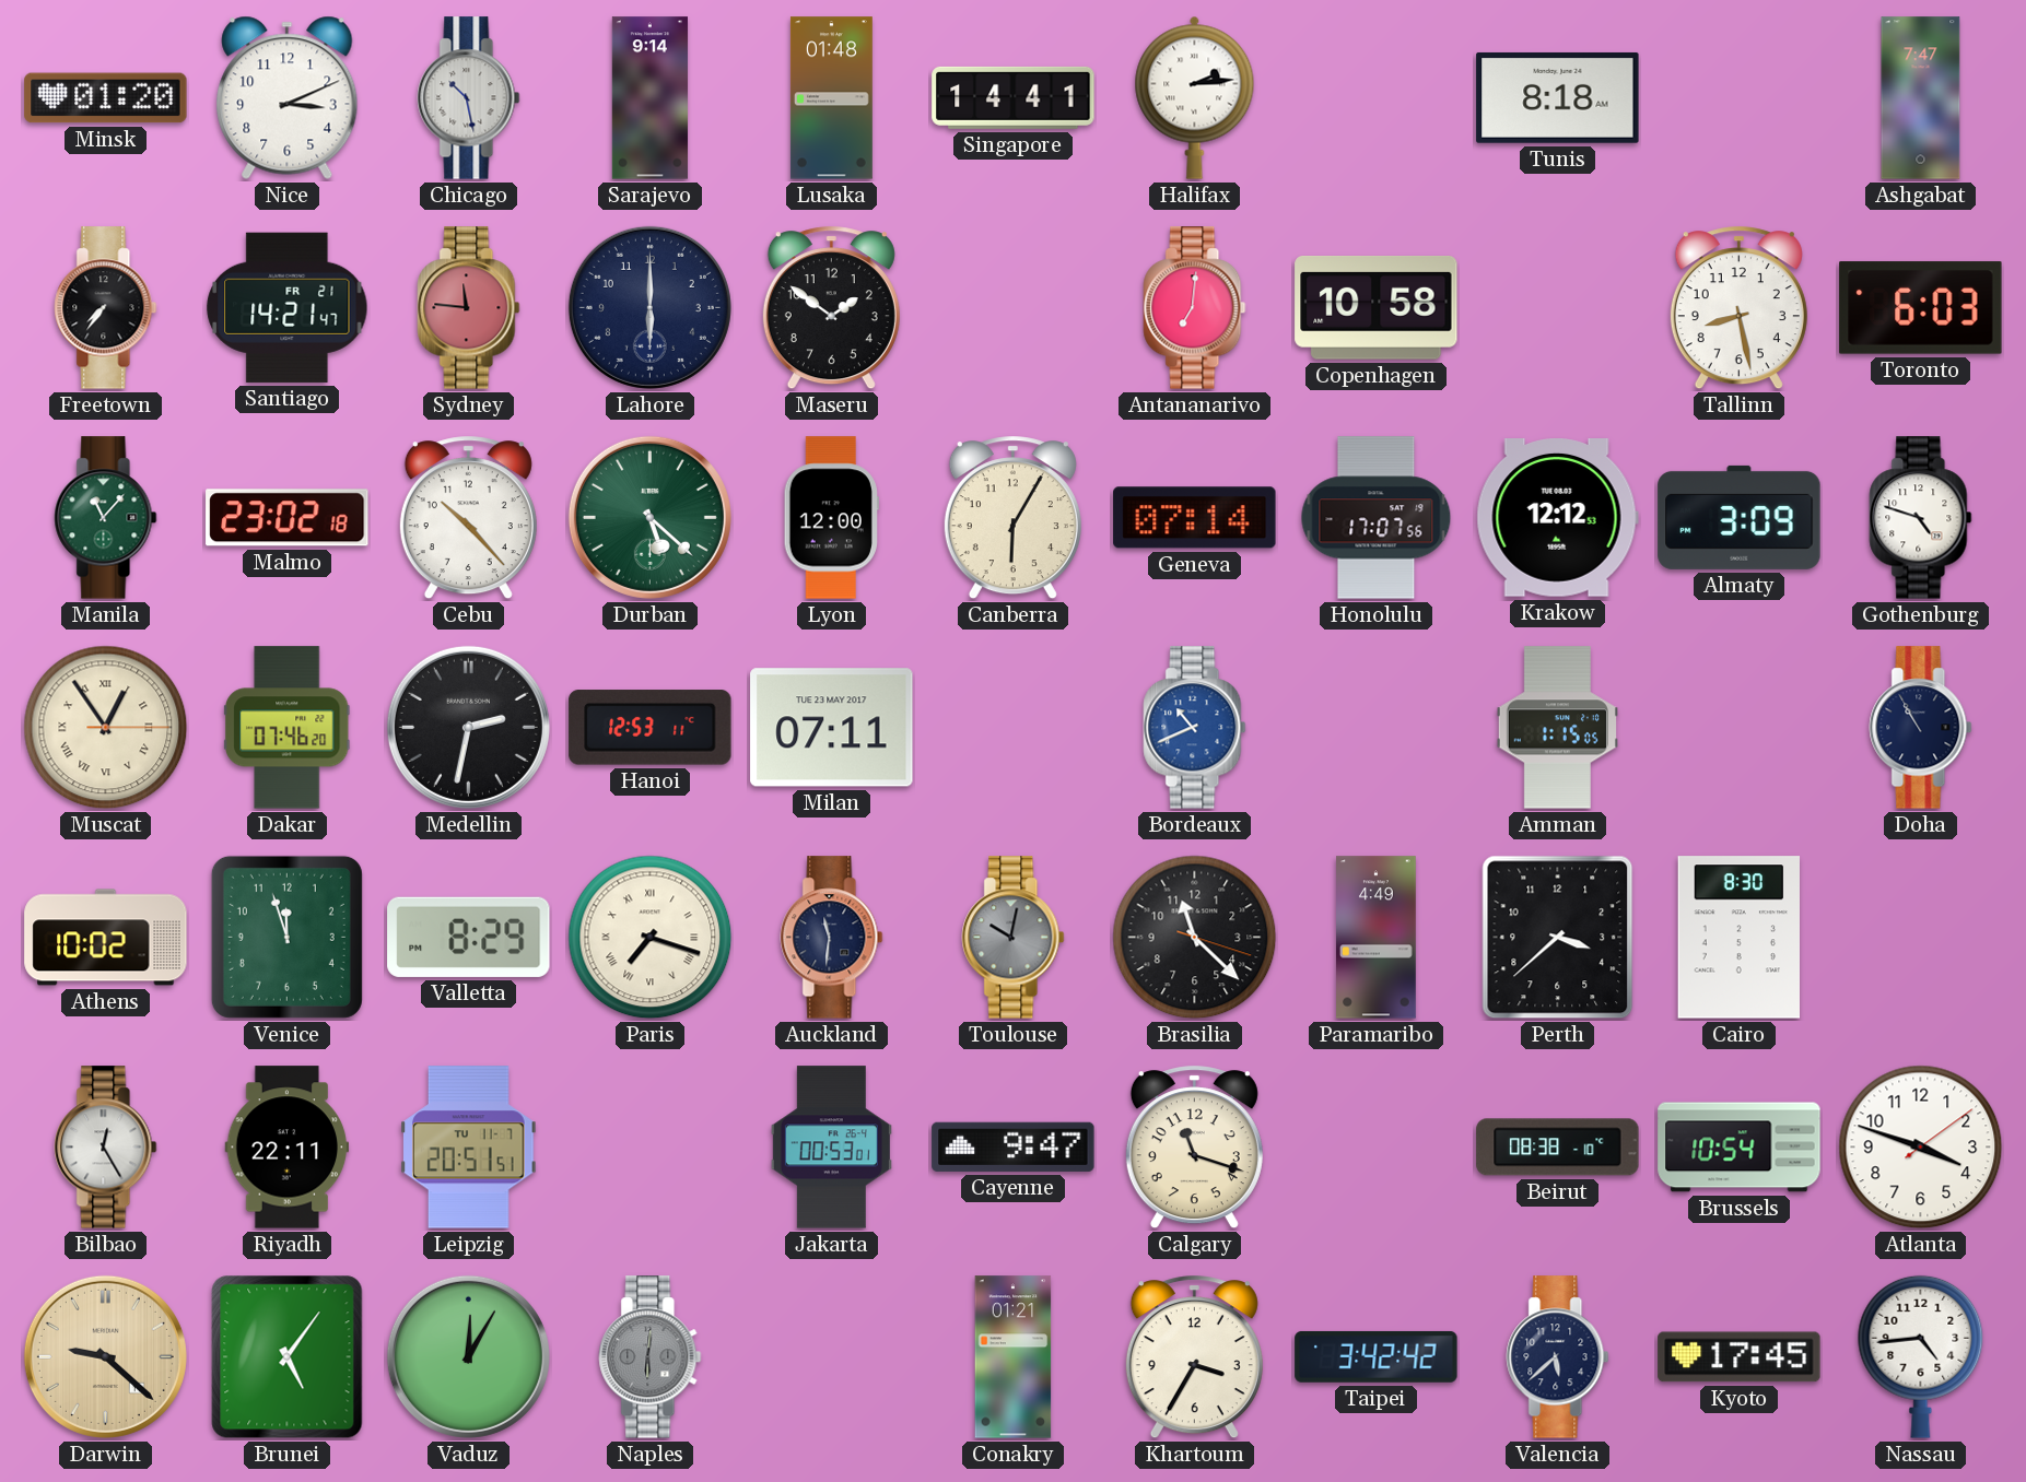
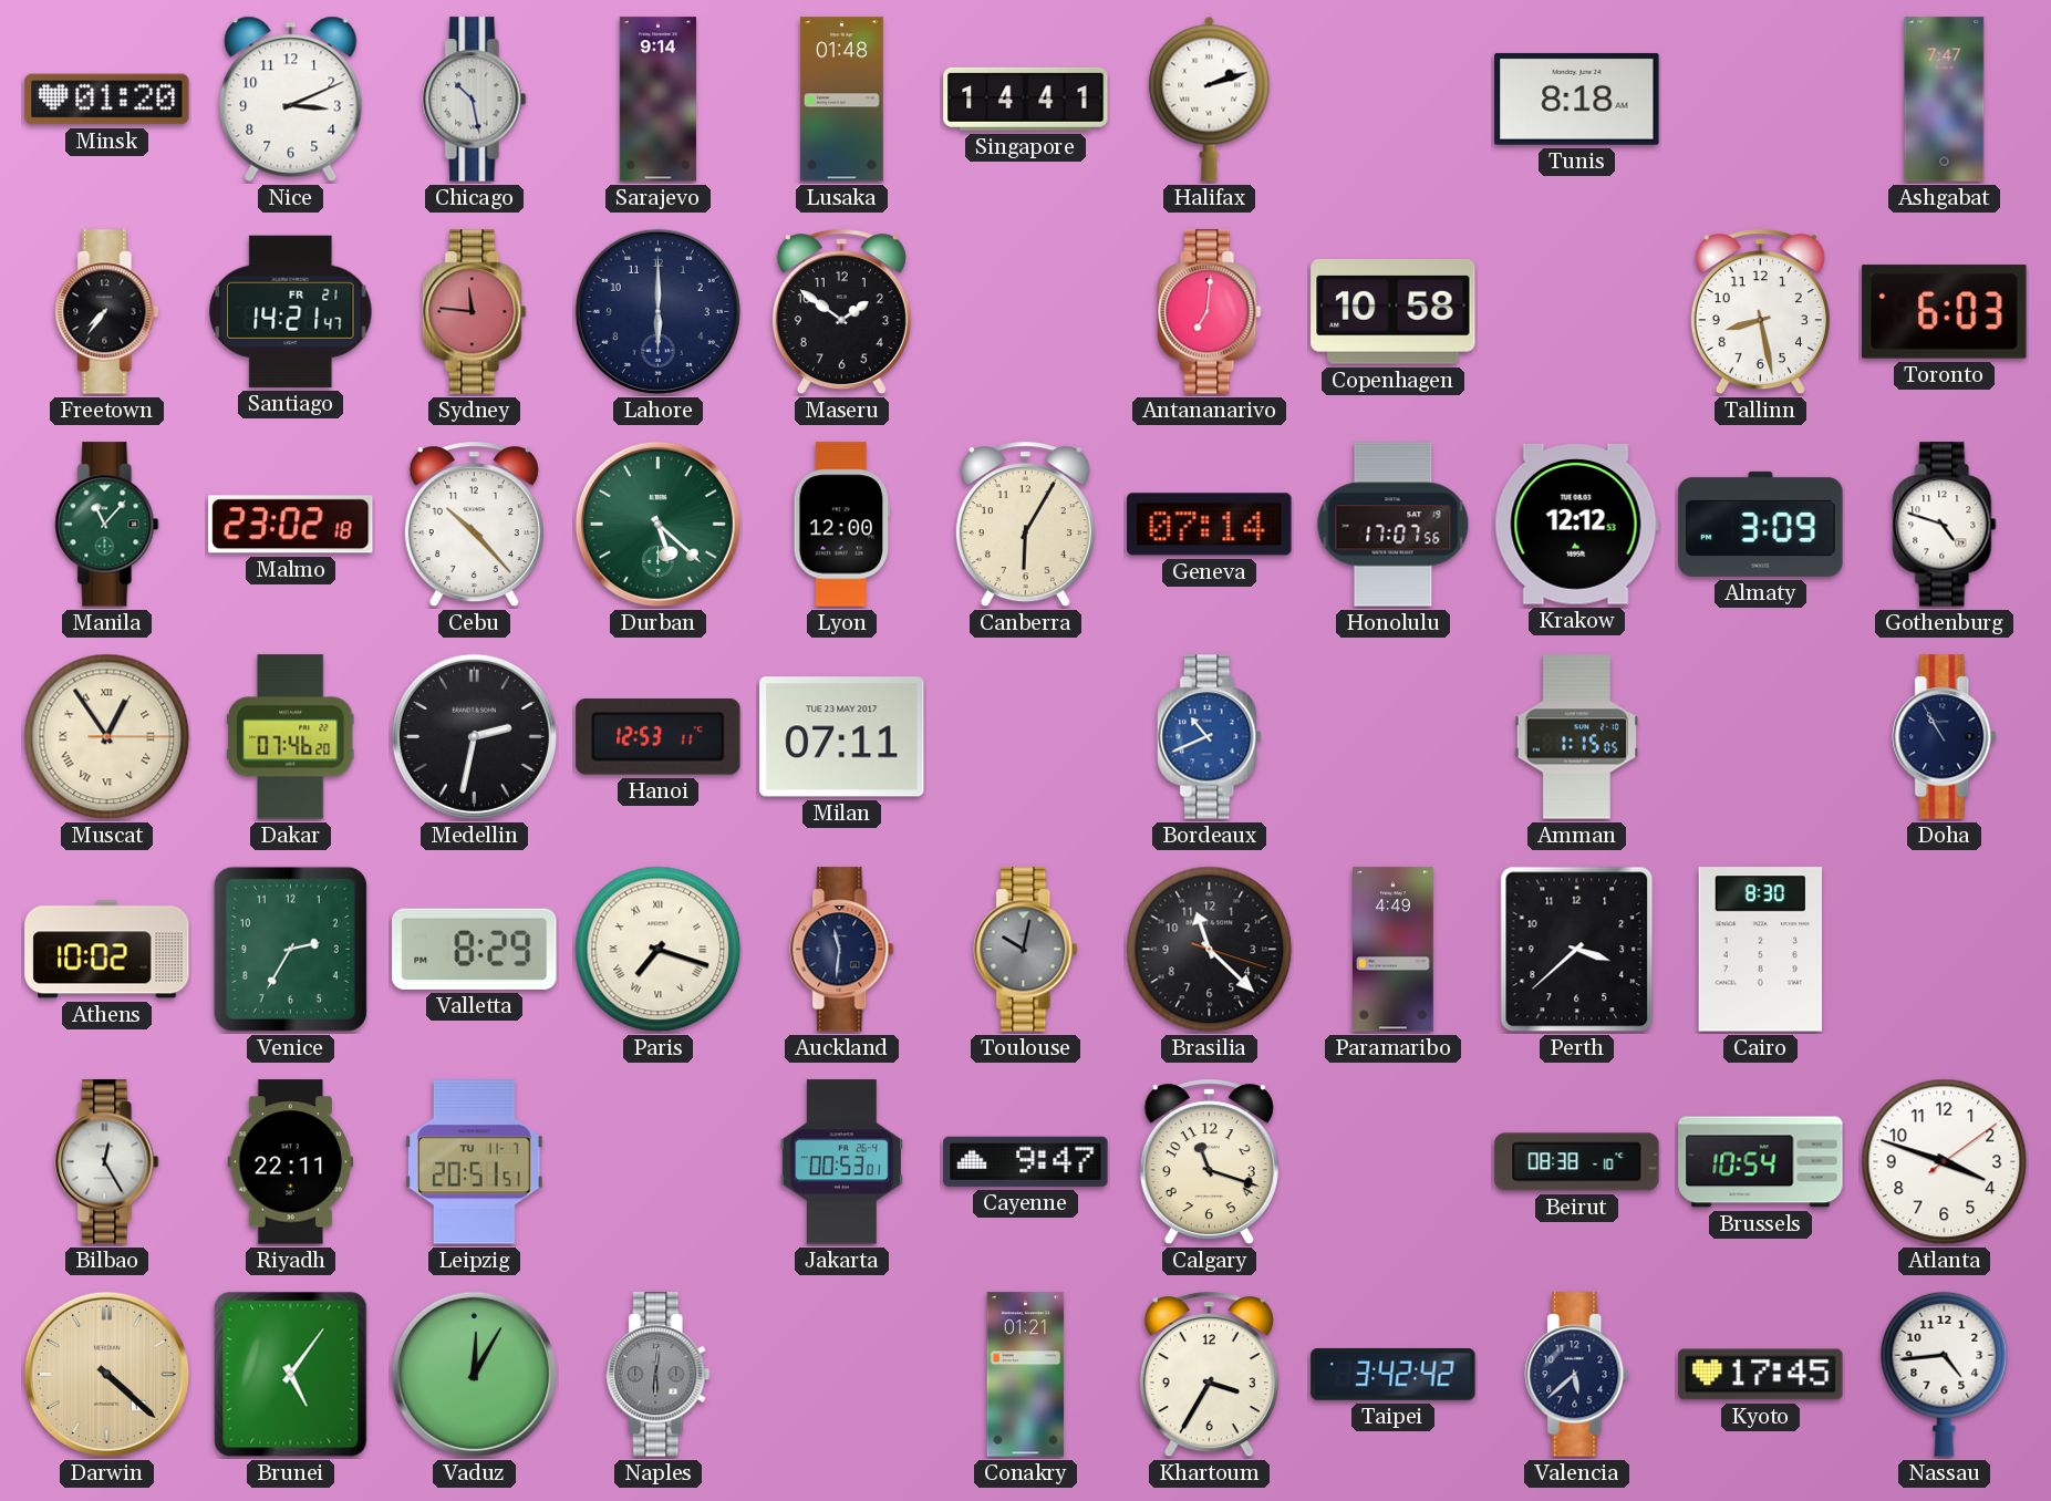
Halifax: 2:14 -> 2:12 (1210, 99)
Venice: 11:57 -> 2:35 (290, 949)
Darwin: 9:22 -> 4:22 (106, 1374)
